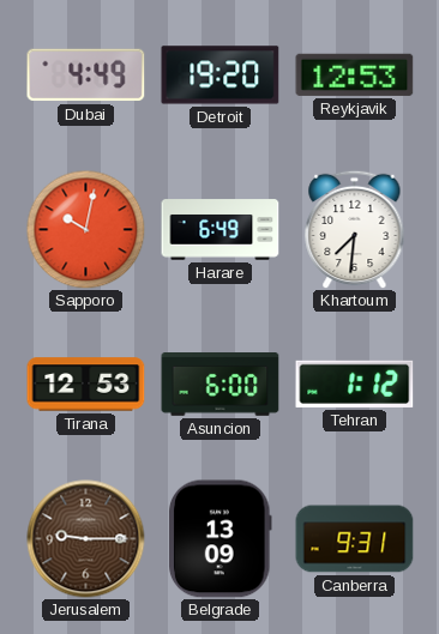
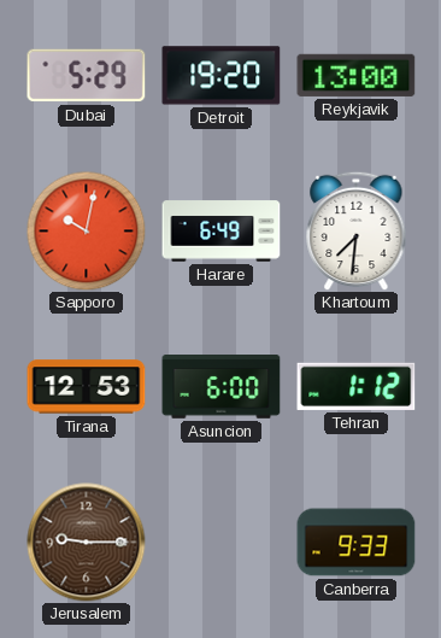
Dubai: 4:49 -> 5:29 (87, 76)
Reykjavik: 12:53 -> 13:00 (357, 75)
Belgrade: 13:09 -> none (221, 539)
Canberra: 9:31 -> 9:33 (357, 543)
